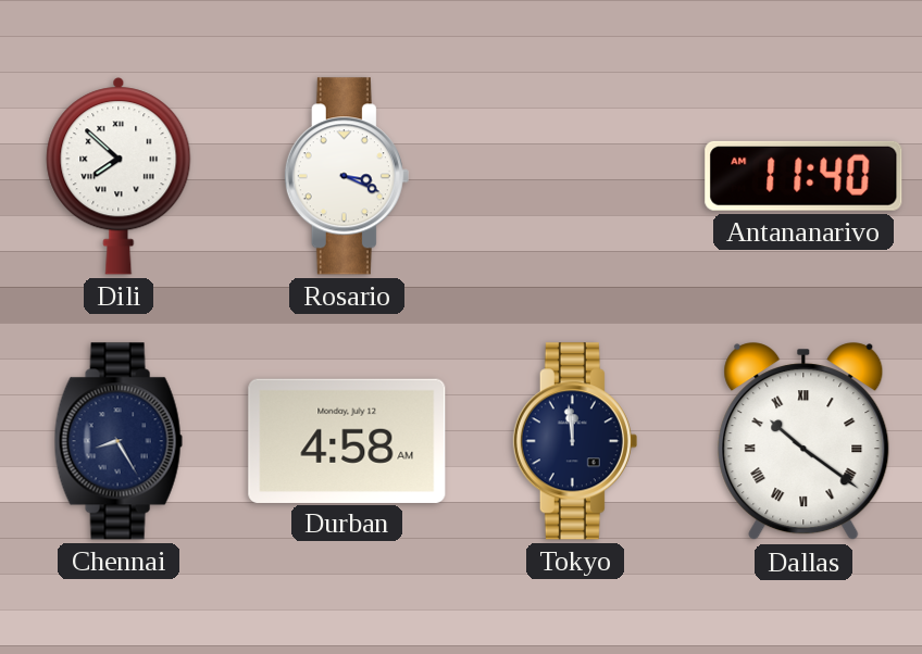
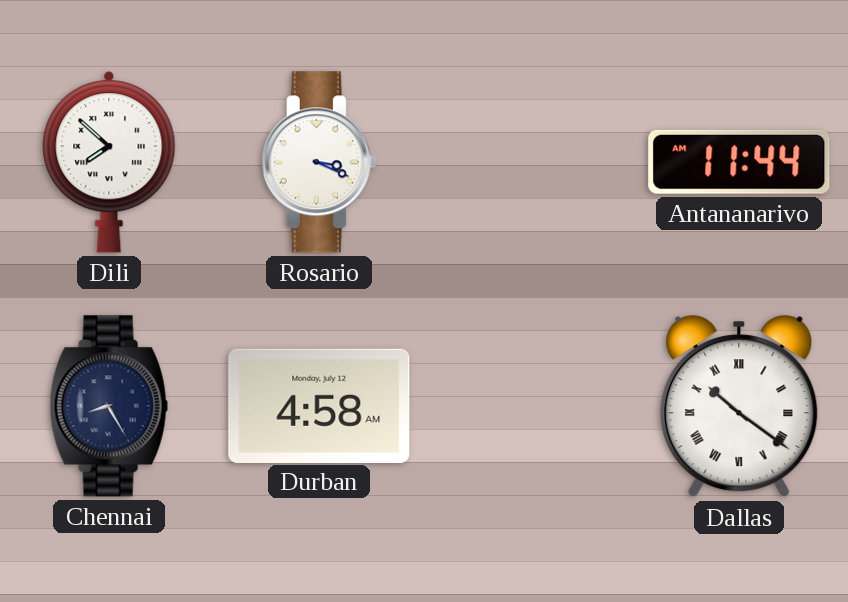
Antananarivo: 11:40 -> 11:44 (739, 162)
Tokyo: 11:59 -> none (575, 441)
